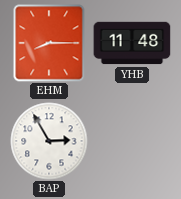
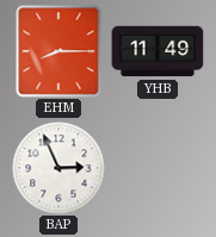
YHB: 11:48 -> 11:49 (158, 51)
BAP: 2:55 -> 2:56 (58, 168)
